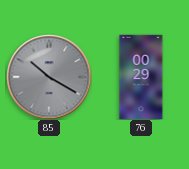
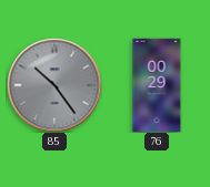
85: 10:20 -> 10:24 (54, 85)
